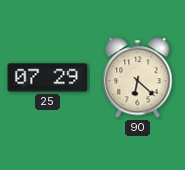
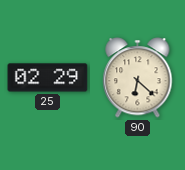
25: 07:29 -> 02:29 (48, 78)
